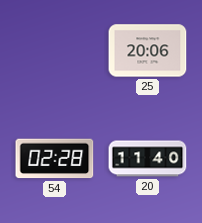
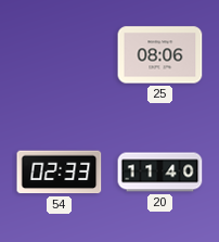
25: 20:06 -> 08:06 (160, 55)
54: 02:28 -> 02:33 (60, 173)
